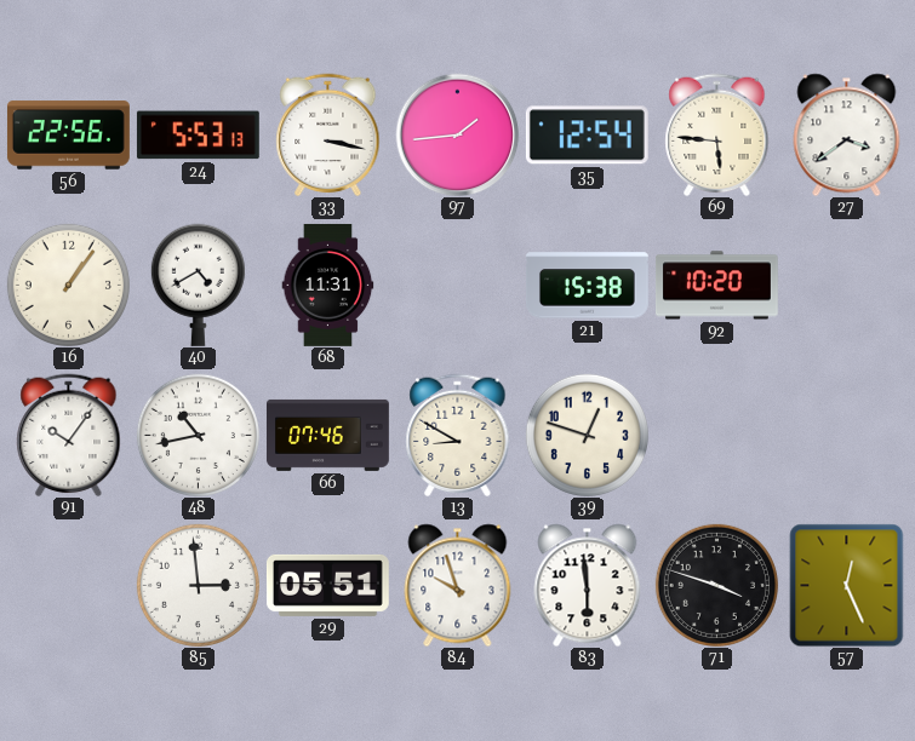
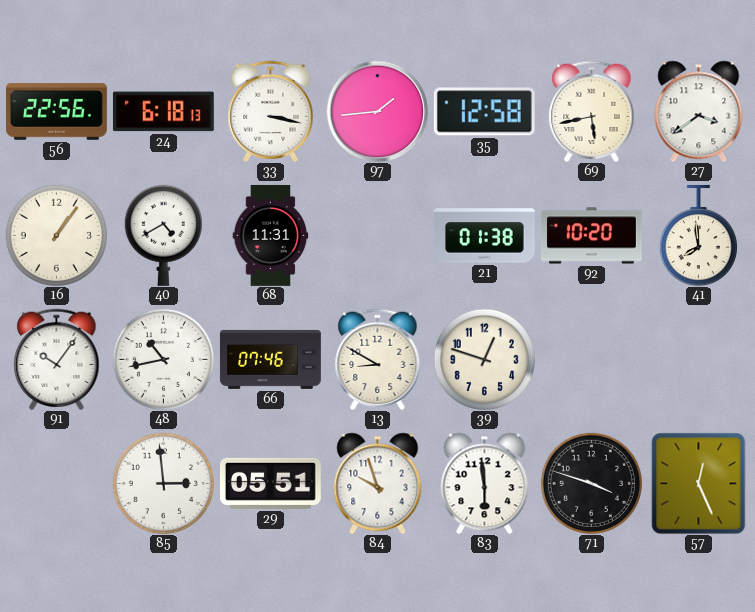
24: 5:53 -> 6:18 (163, 112)
35: 12:54 -> 12:58 (484, 112)
69: 5:46 -> 5:43 (592, 111)
21: 15:38 -> 01:38 (484, 236)
41: none -> 7:59 (698, 235)
